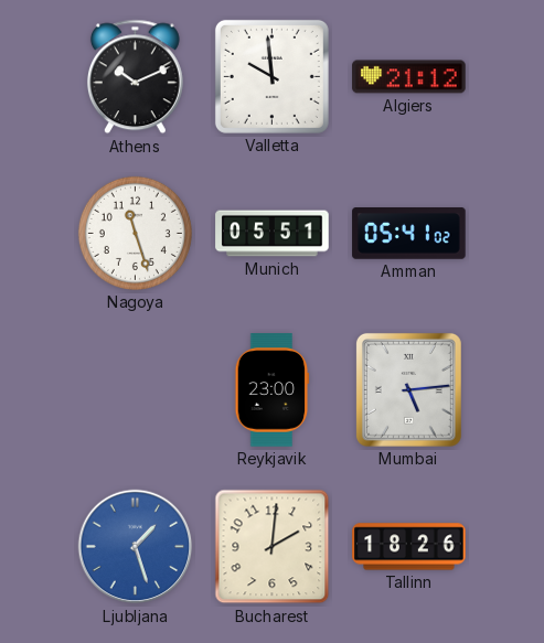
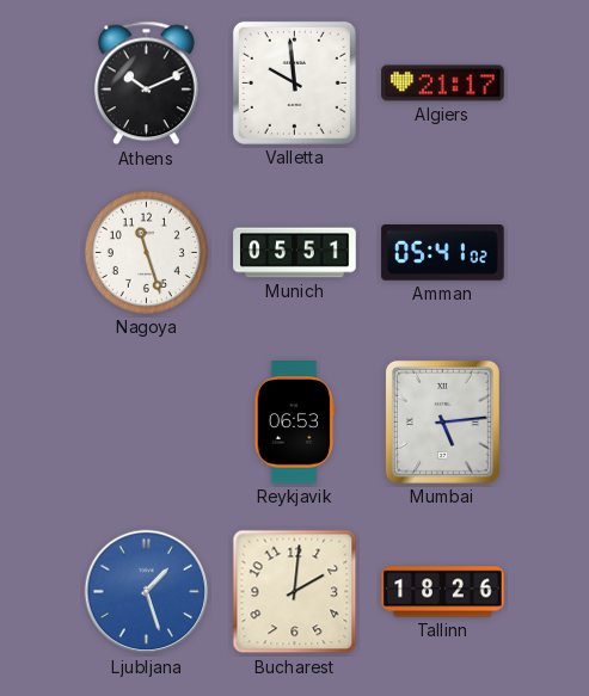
Algiers: 21:12 -> 21:17 (443, 84)
Reykjavik: 23:00 -> 06:53 (295, 423)
